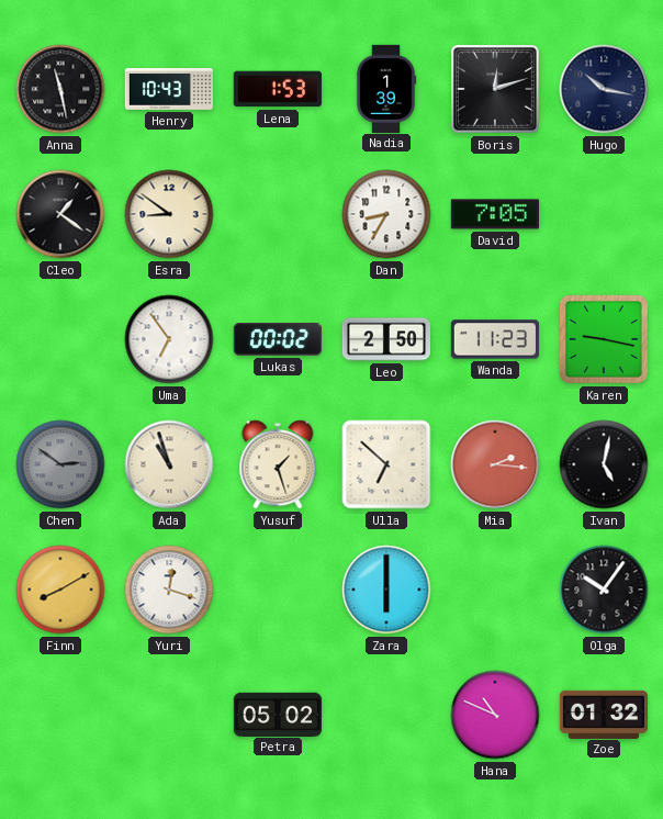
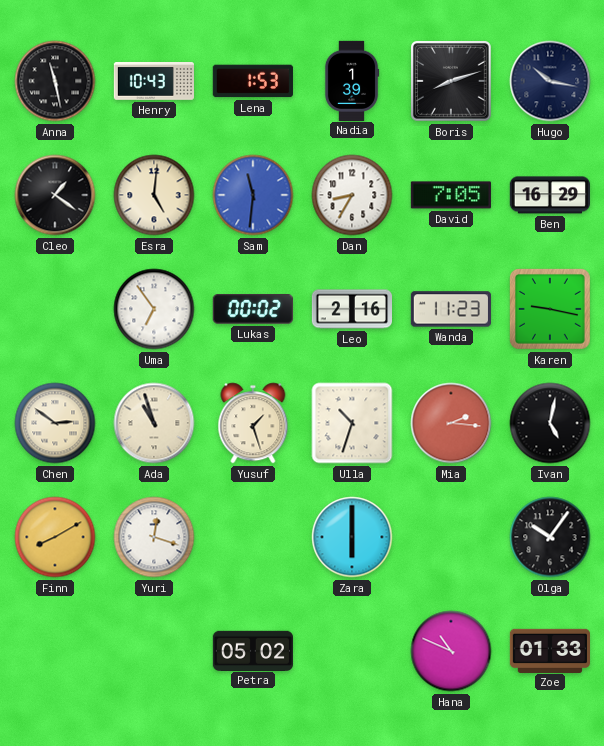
Boris: 12:12 -> 8:12 (452, 82)
Esra: 8:51 -> 5:01 (154, 195)
Sam: none -> 11:31 (253, 195)
Ben: none -> 16:29 (549, 195)
Leo: 2:50 -> 2:16 (351, 309)
Chen dial: grey -> cream (55, 423)
Ulla: 6:52 -> 10:33 (352, 423)
Zoe: 01:32 -> 01:33 (549, 650)
